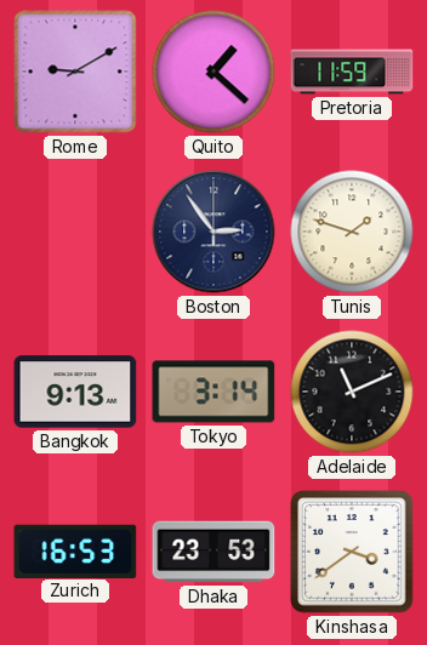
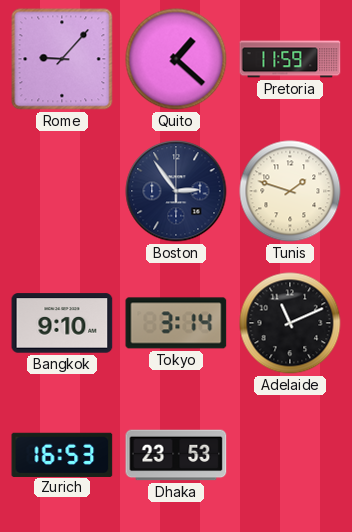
Rome: 9:10 -> 9:07 (62, 59)
Bangkok: 9:13 -> 9:10 (62, 323)
Kinshasa: 3:39 -> none (352, 552)
